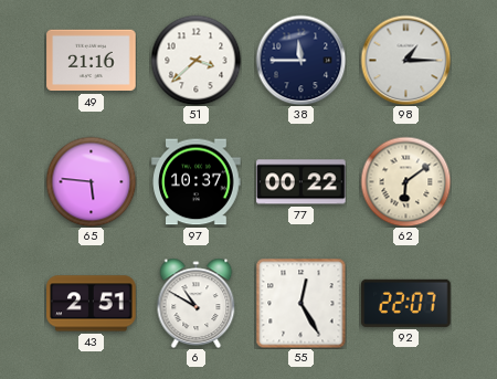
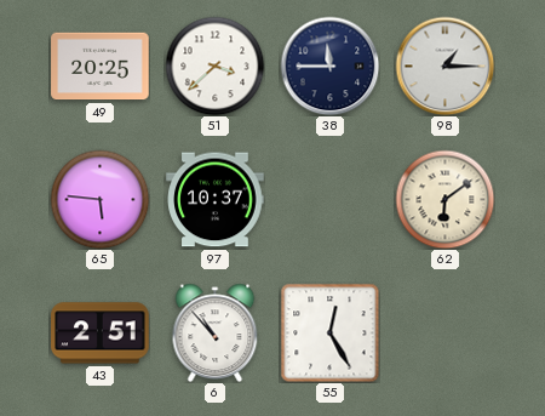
49: 21:16 -> 20:25 (101, 67)
77: 00:22 -> none (302, 182)
6: 10:50 -> 10:53 (216, 332)
92: 22:07 -> none (406, 303)
